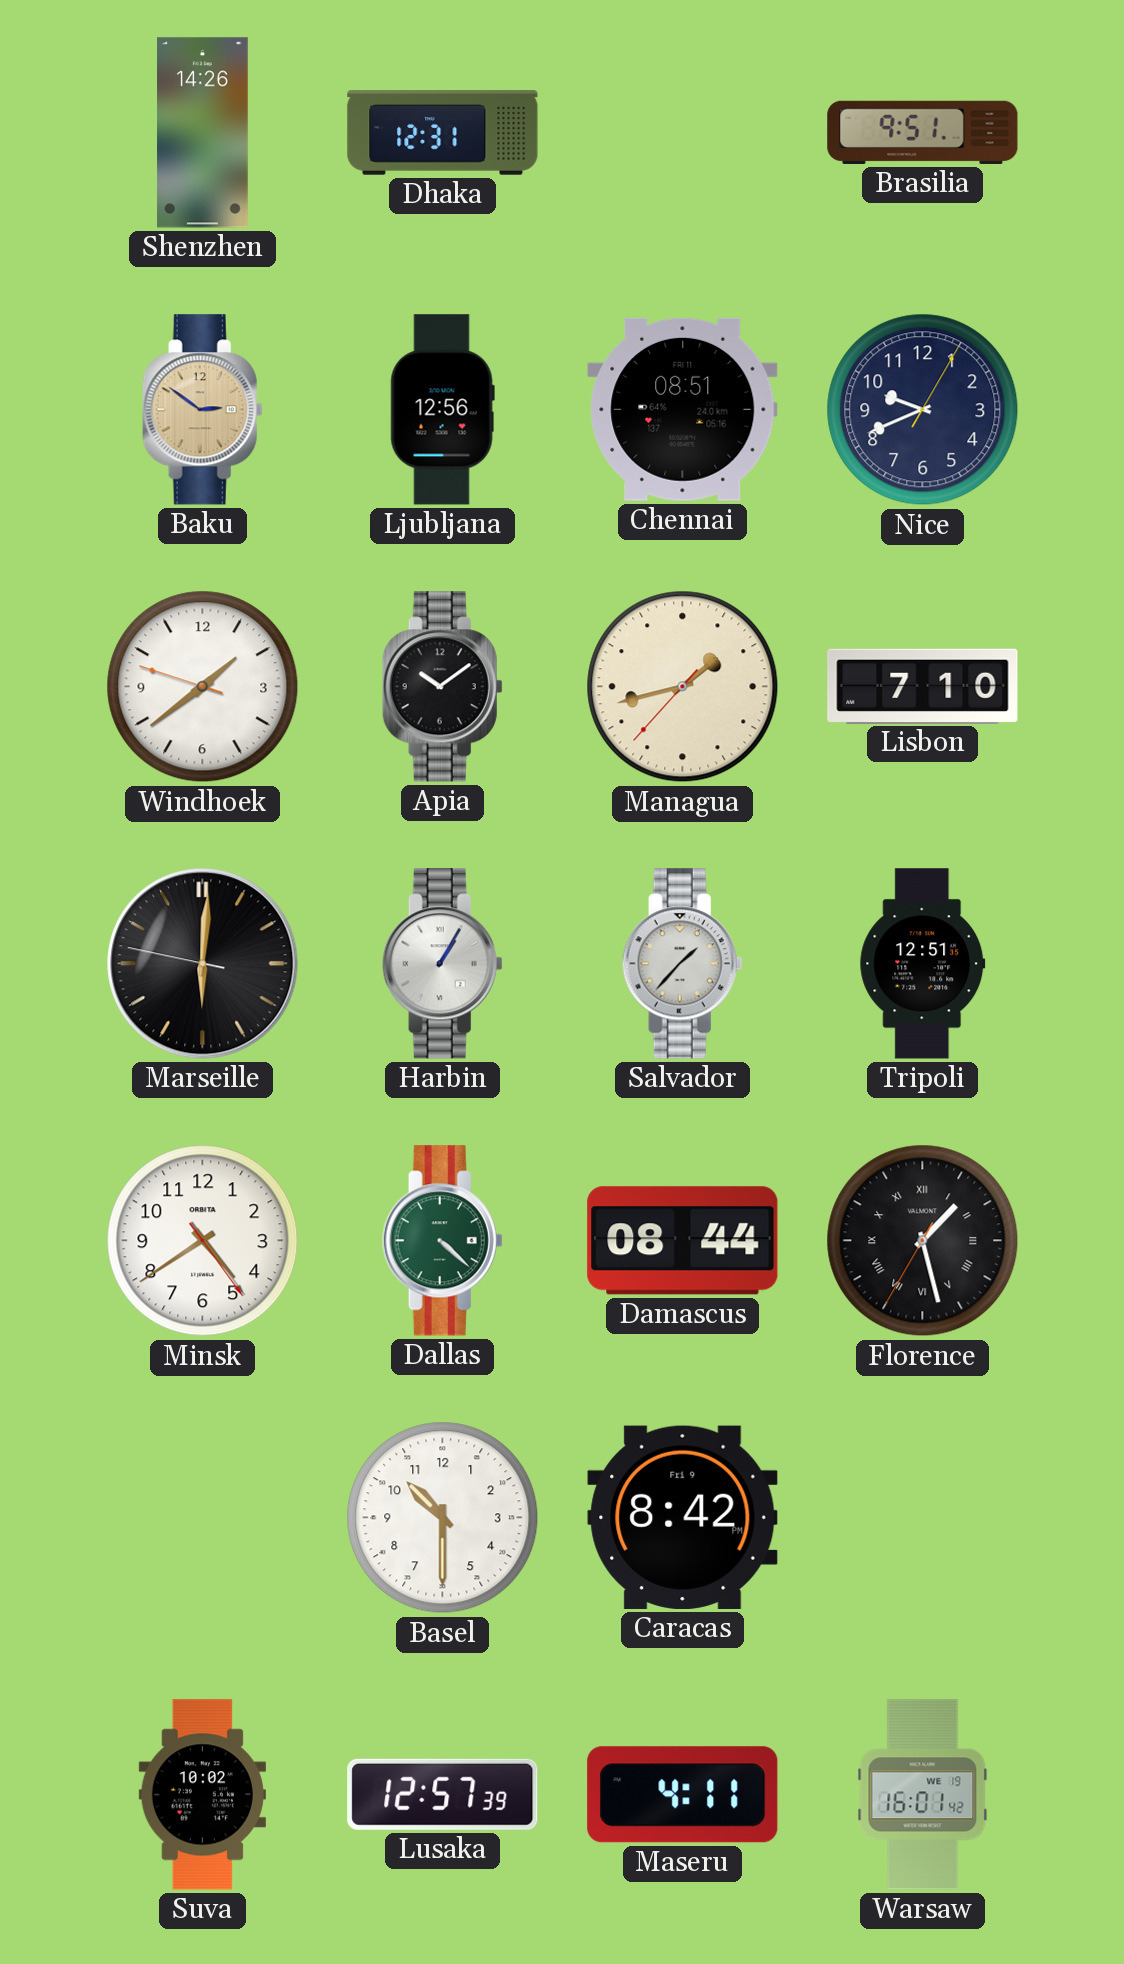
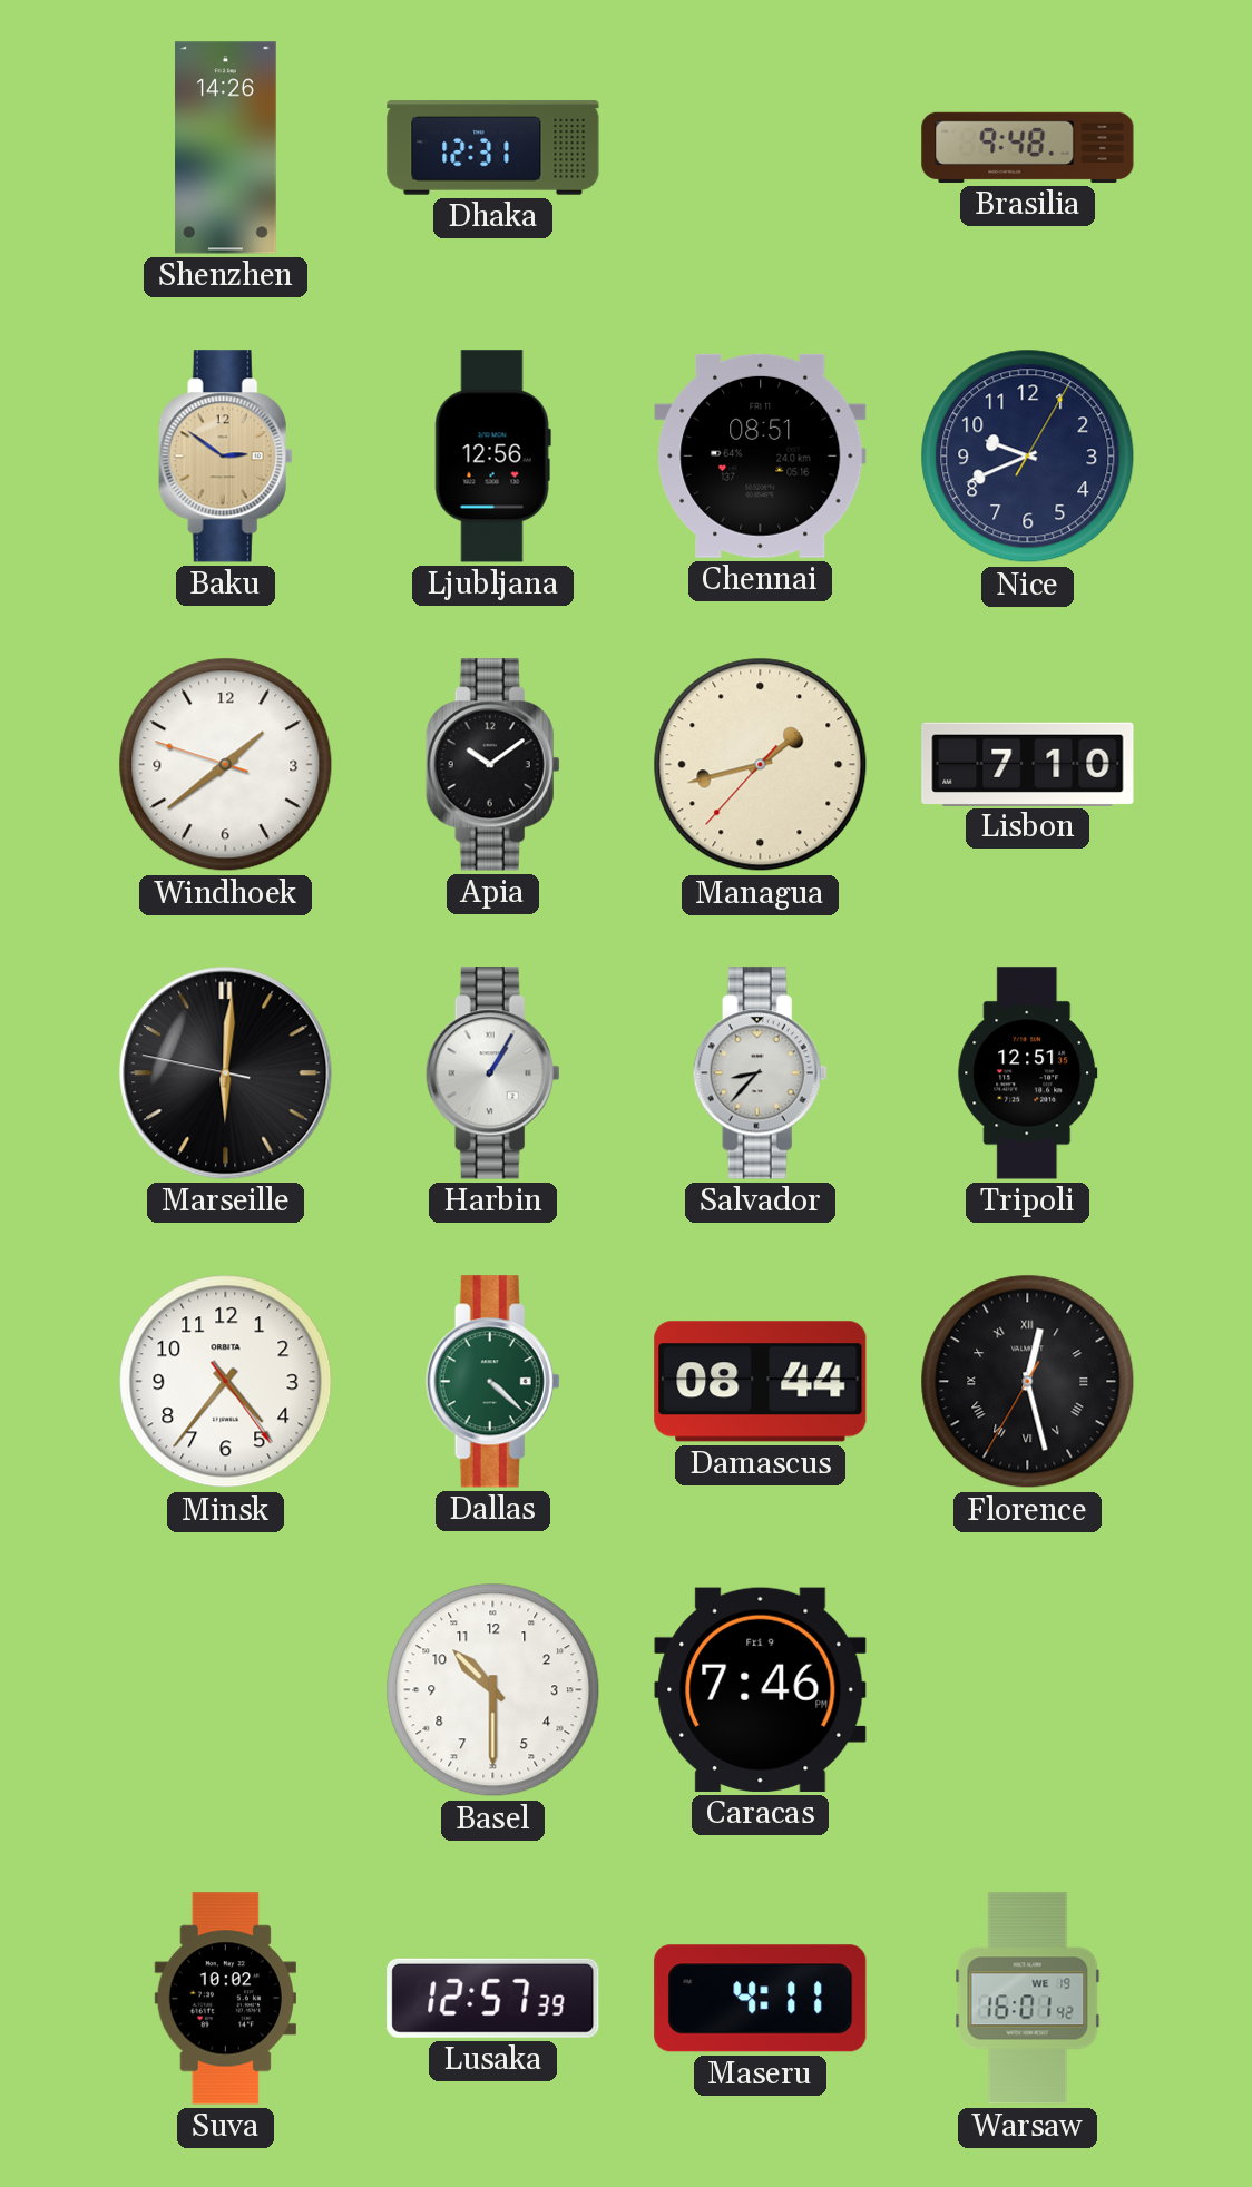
Brasilia: 9:51 -> 9:48 (1028, 147)
Salvador: 1:37 -> 8:37 (760, 1073)
Minsk: 4:39 -> 4:36 (226, 1382)
Florence: 1:27 -> 12:27 (1028, 1382)
Caracas: 8:42 -> 7:46 (761, 1689)
